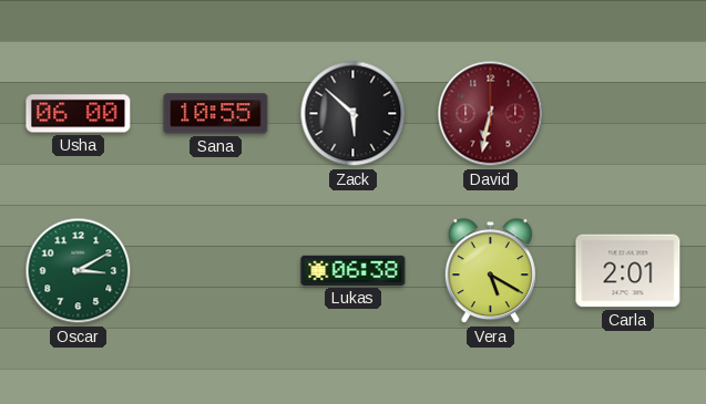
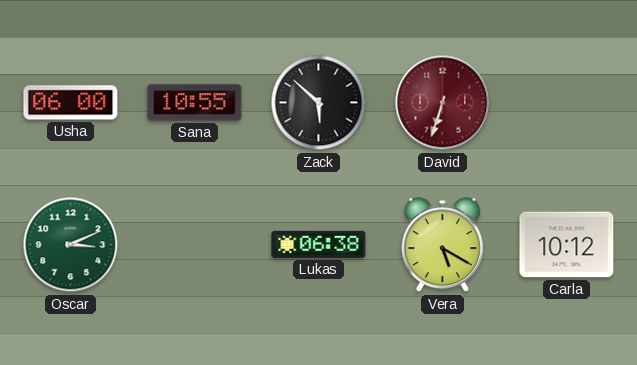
David: 6:32 -> 6:33 (443, 103)
Oscar: 3:10 -> 3:11 (71, 245)
Carla: 2:01 -> 10:12 (567, 245)
